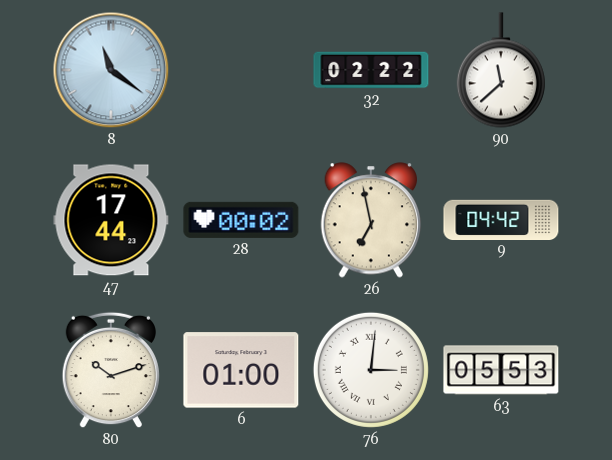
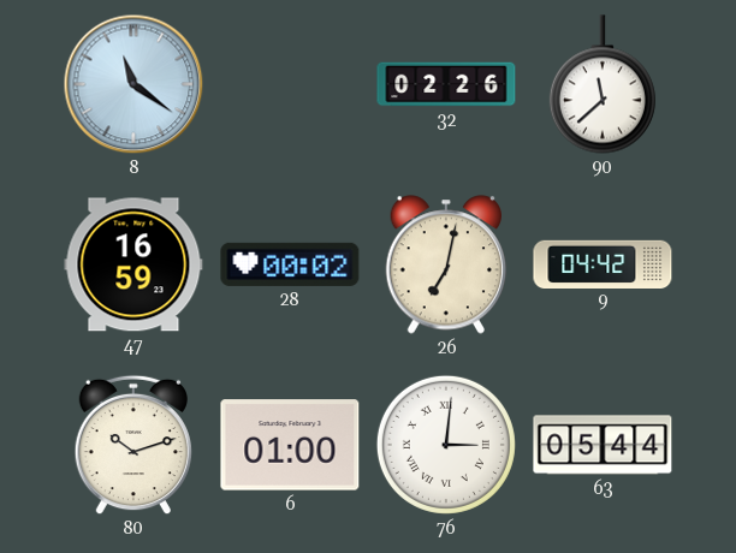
32: 02:22 -> 02:26 (446, 84)
47: 17:44 -> 16:59 (133, 264)
26: 6:58 -> 7:02 (446, 264)
63: 05:53 -> 05:44 (603, 445)
